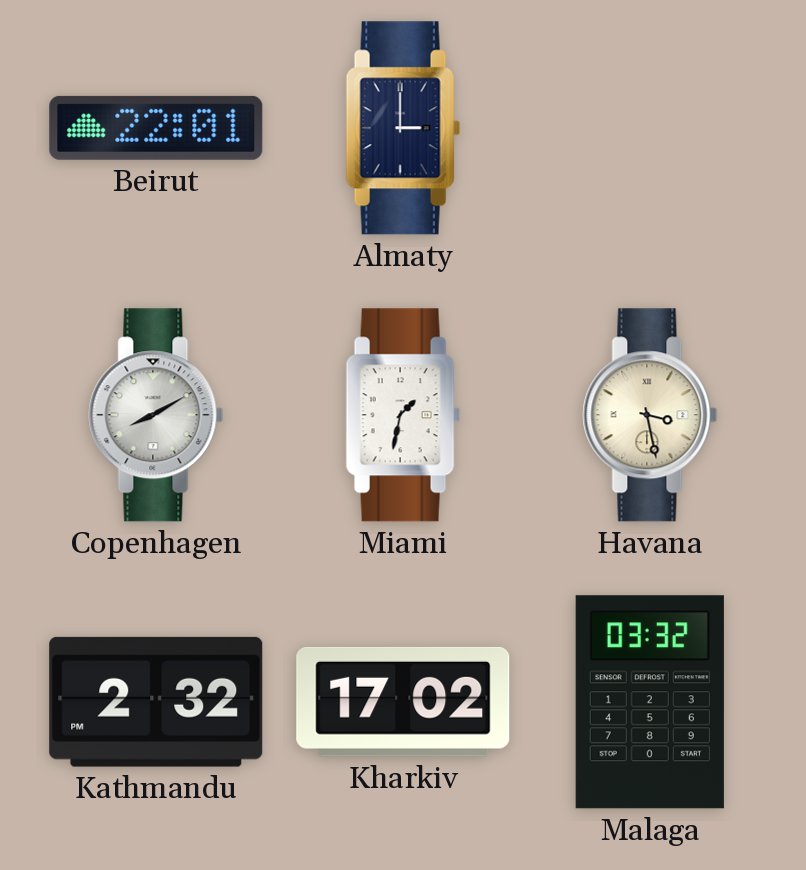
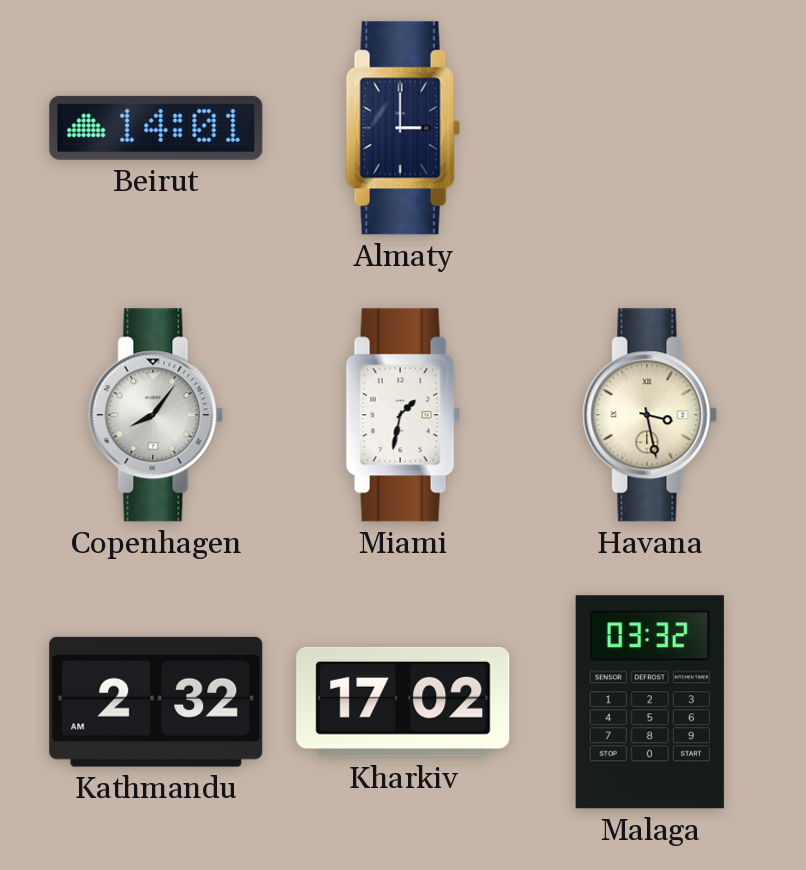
Beirut: 22:01 -> 14:01 (156, 128)
Copenhagen: 8:10 -> 8:06 (156, 415)
Kathmandu: 2:32 PM -> 2:32 AM (156, 702)
